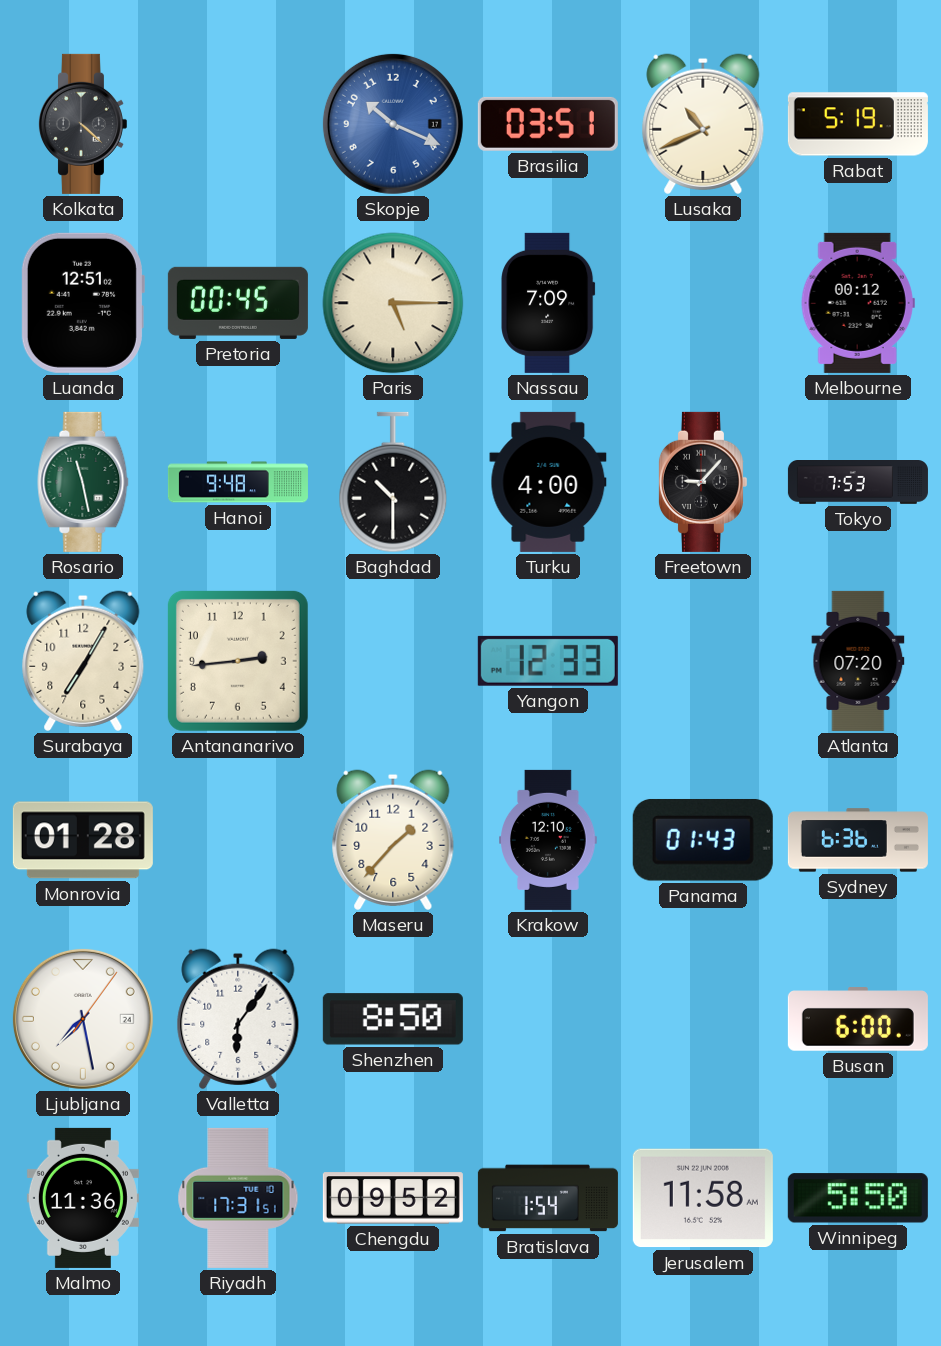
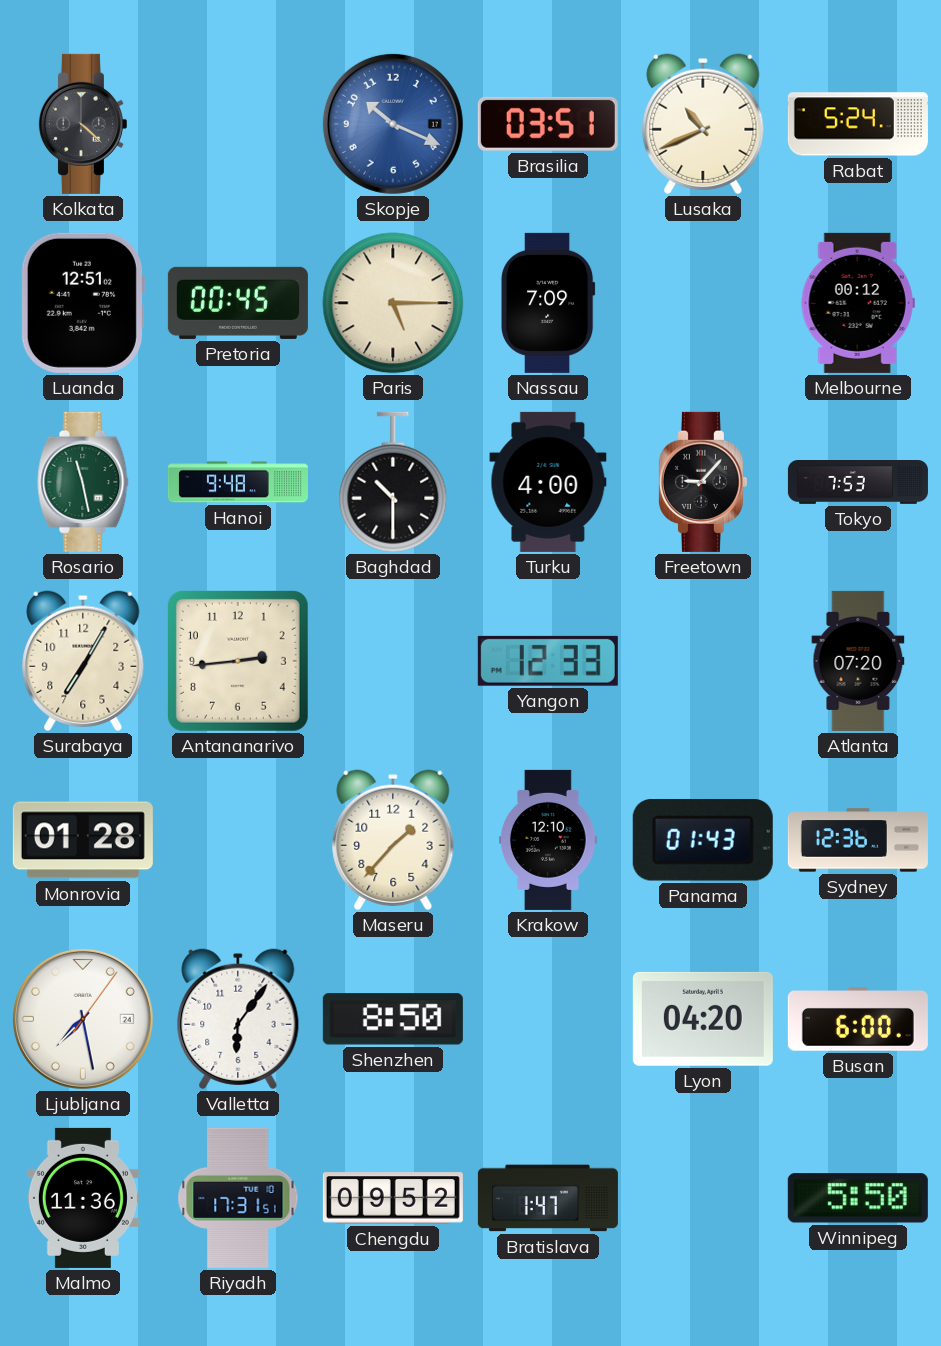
Rabat: 5:19 -> 5:24 (858, 124)
Sydney: 6:36 -> 12:36 (858, 840)
Lyon: none -> 04:20 (703, 1019)
Bratislava: 1:54 -> 1:47 (548, 1198)
Jerusalem: 11:58 -> none (703, 1198)
